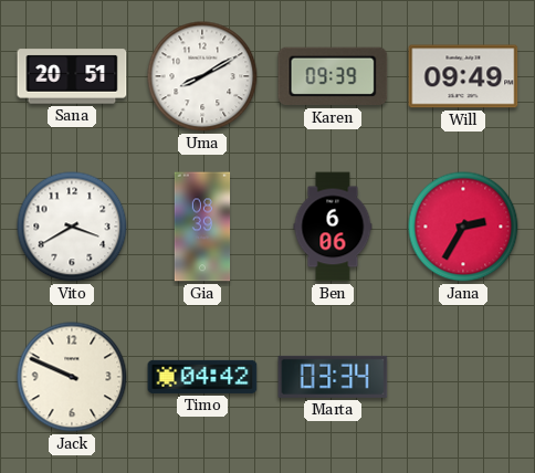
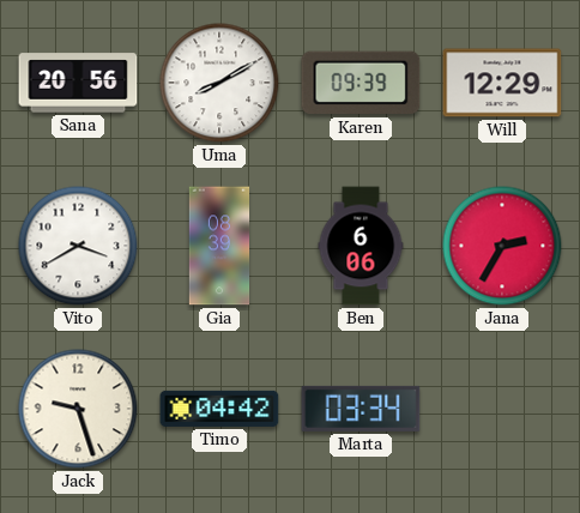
Sana: 20:51 -> 20:56 (78, 83)
Will: 09:49 -> 12:29 (502, 83)
Jack: 9:49 -> 9:27 (78, 409)
